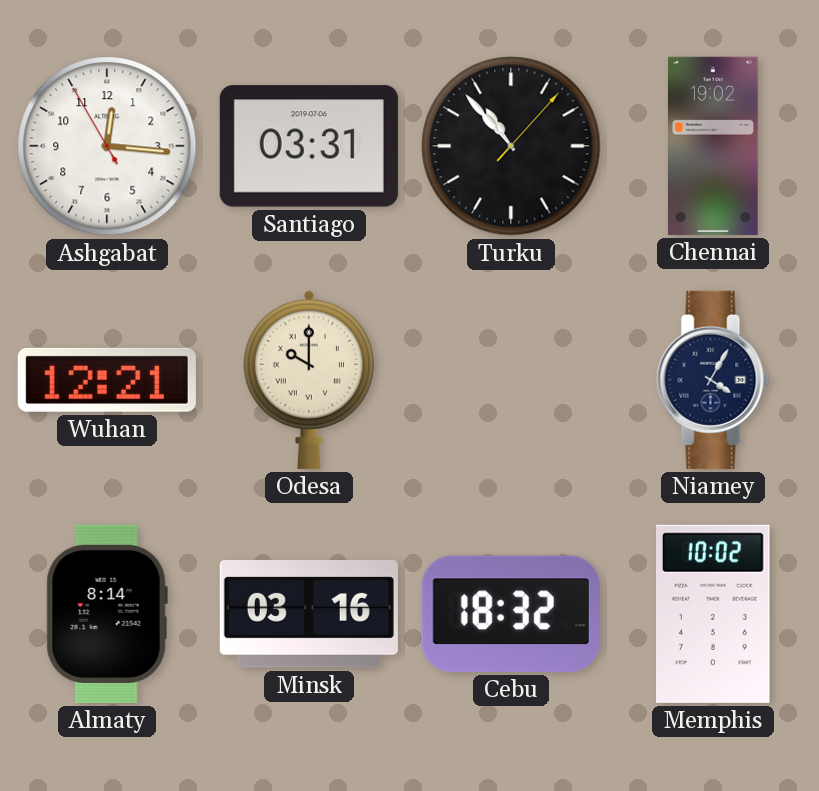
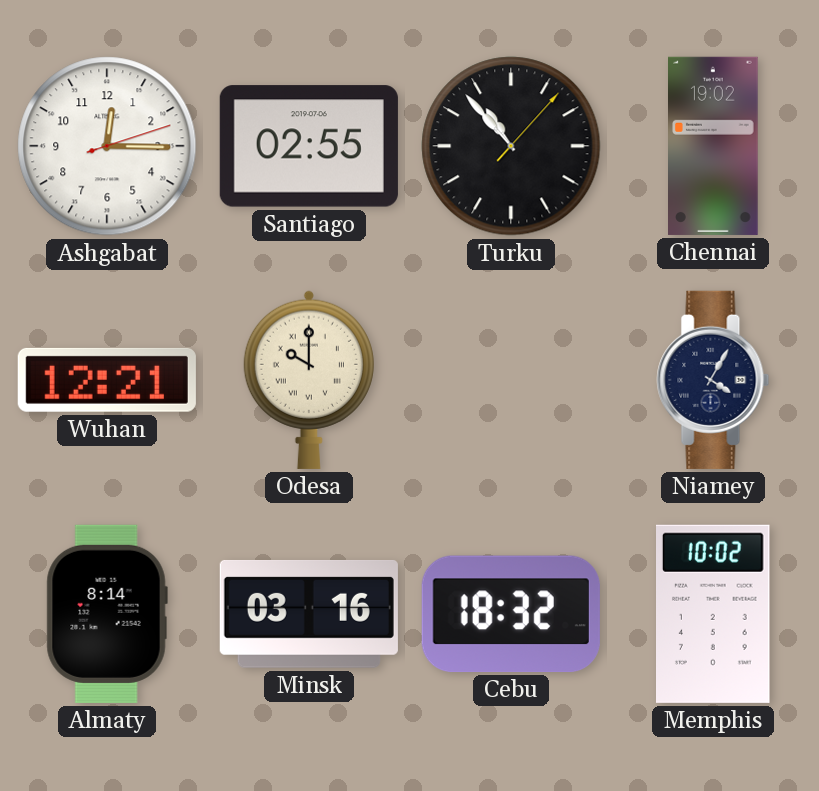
Ashgabat: 12:15:55 -> 12:15:12 (107, 146)
Santiago: 03:31 -> 02:55 (309, 146)
